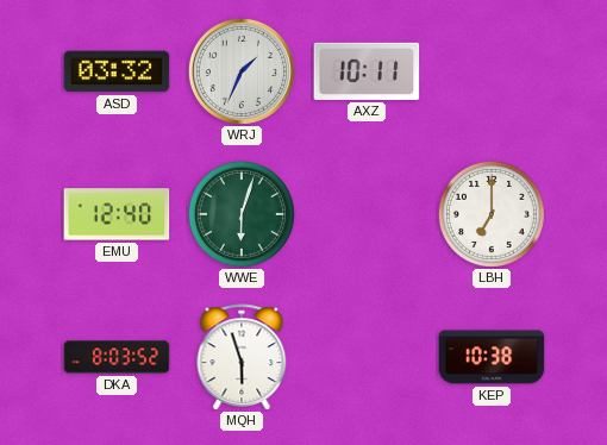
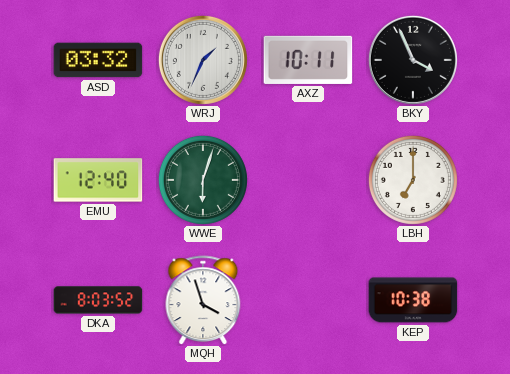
BKY: none -> 3:56 (413, 60)
MQH: 5:57 -> 3:57 (203, 300)
